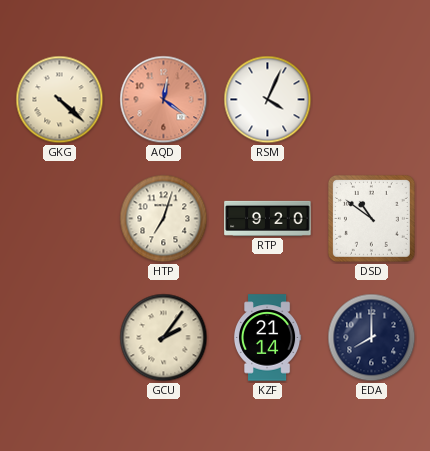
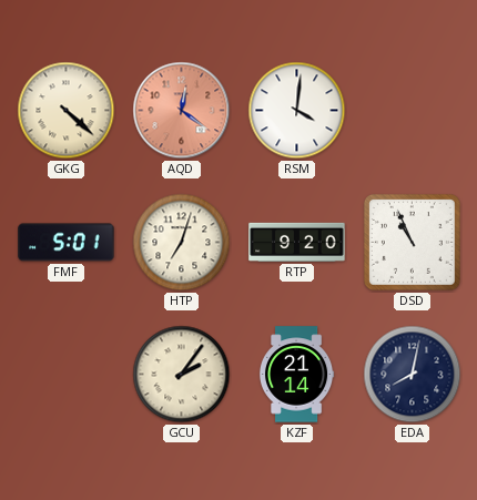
RSM: 4:04 -> 4:01 (297, 111)
FMF: none -> 5:01 (67, 243)
DSD: 10:51 -> 10:56 (412, 242)
EDA: 8:00 -> 8:02 (413, 375)
